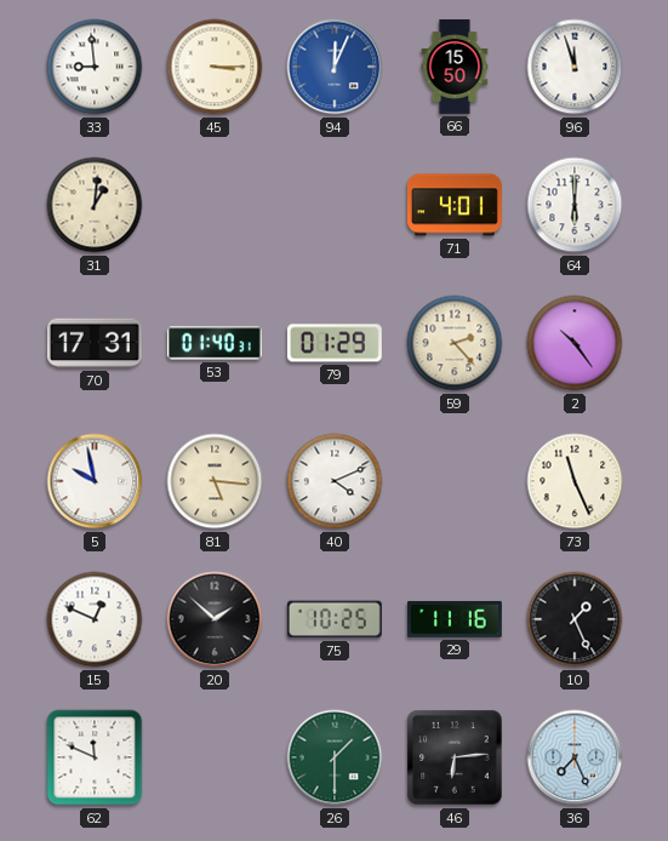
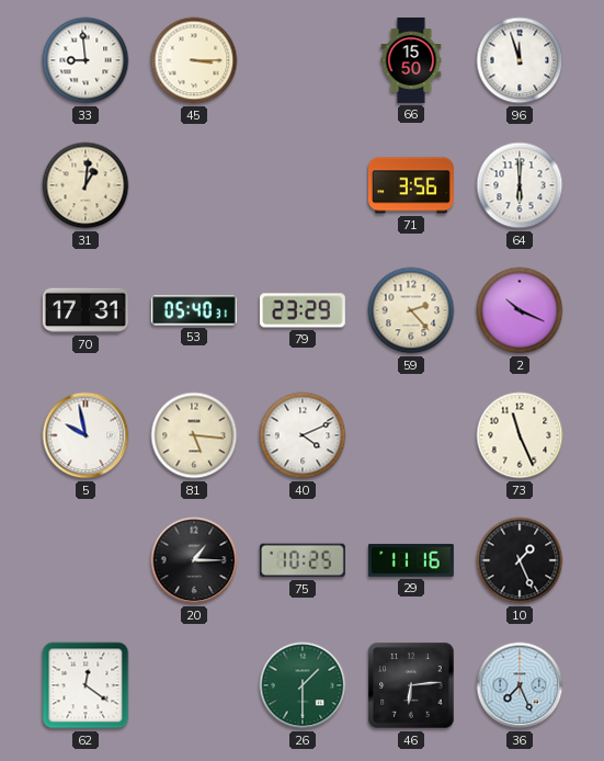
94: 12:04 -> none (335, 67)
71: 4:01 -> 3:56 (411, 185)
53: 01:40 -> 05:40 (194, 310)
79: 01:29 -> 23:29 (303, 310)
2: 10:24 -> 10:19 (520, 310)
15: 12:49 -> none (95, 619)
20: 1:52 -> 1:15 (194, 560)
62: 11:49 -> 12:21 (86, 685)
